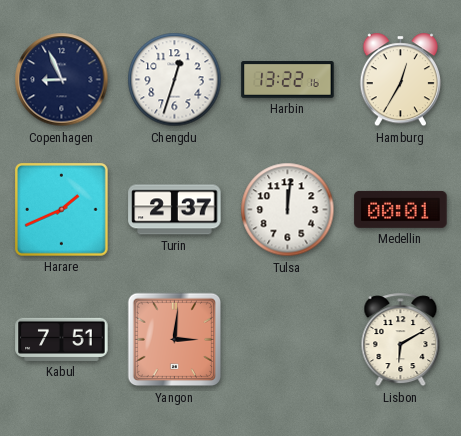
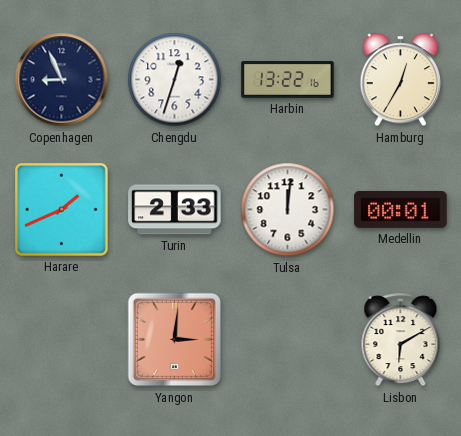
Turin: 2:37 -> 2:33 (175, 210)
Kabul: 7:51 -> none (62, 339)
